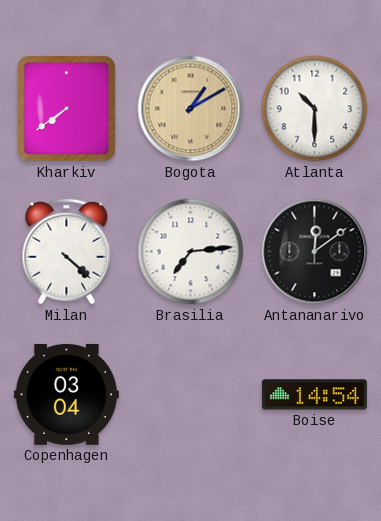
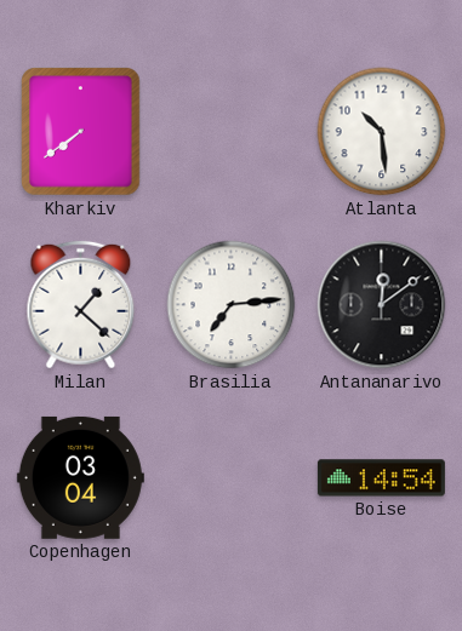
Bogota: 1:10 -> none (191, 109)
Atlanta: 10:30 -> 10:29 (382, 132)
Milan: 4:22 -> 1:22 (81, 305)
